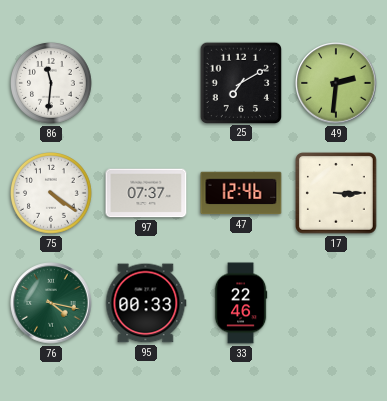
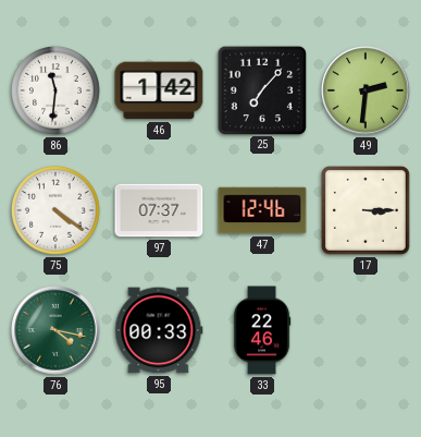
46: none -> 1:42 (159, 90)
25: 7:10 -> 7:07 (261, 89)
